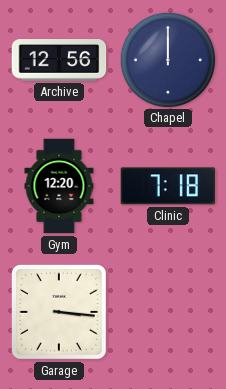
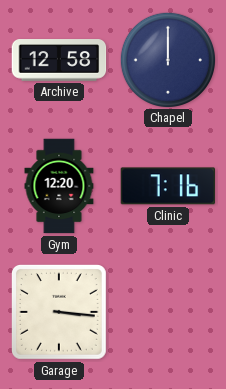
Archive: 12:56 -> 12:58 (59, 60)
Clinic: 7:18 -> 7:16 (168, 186)
